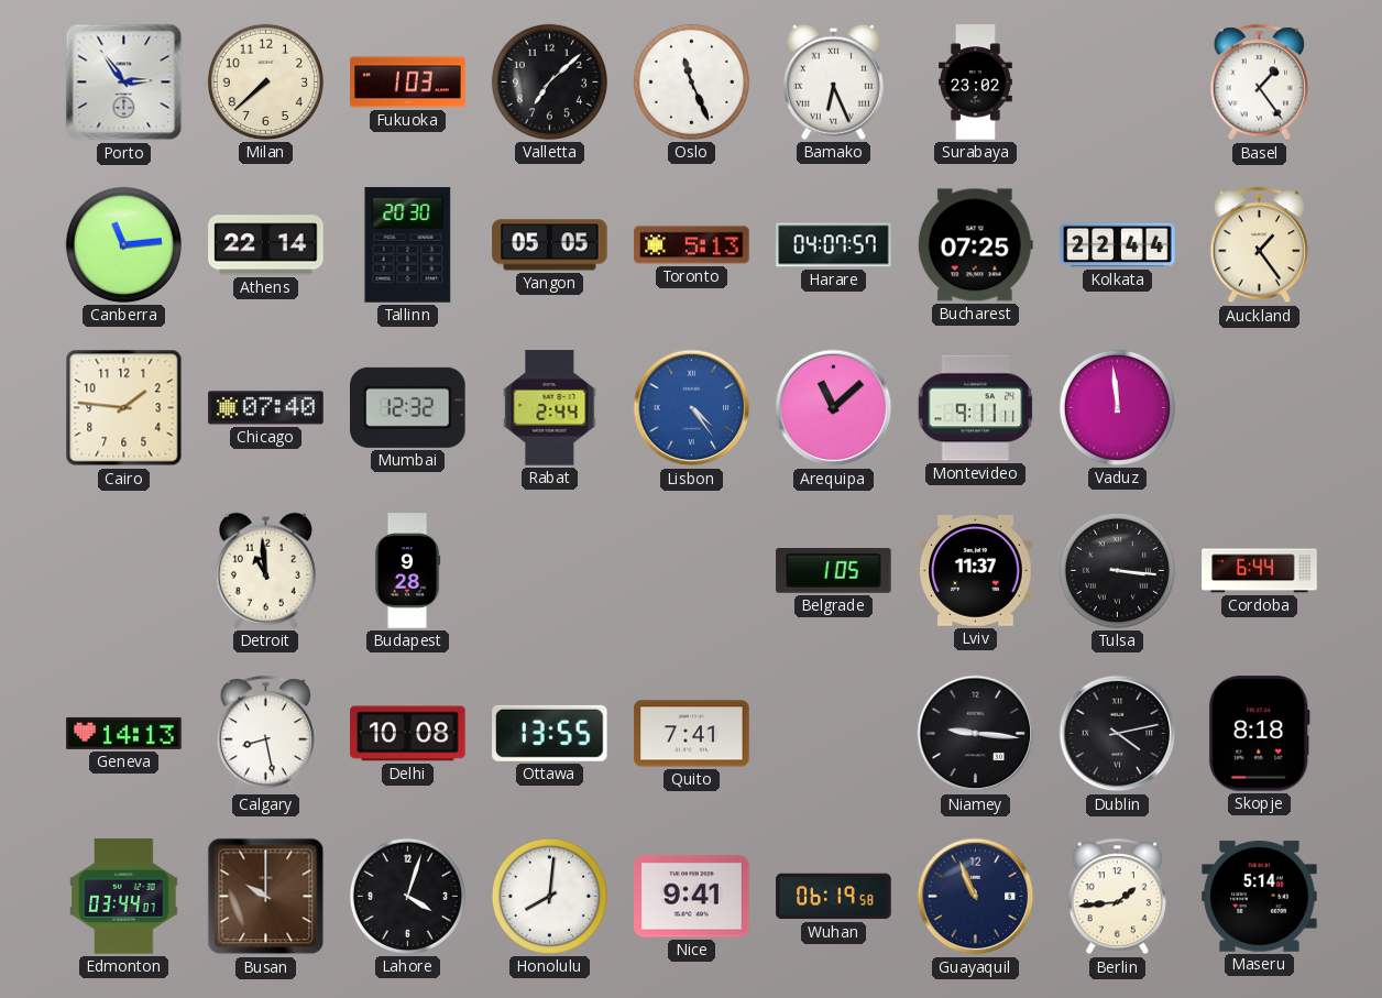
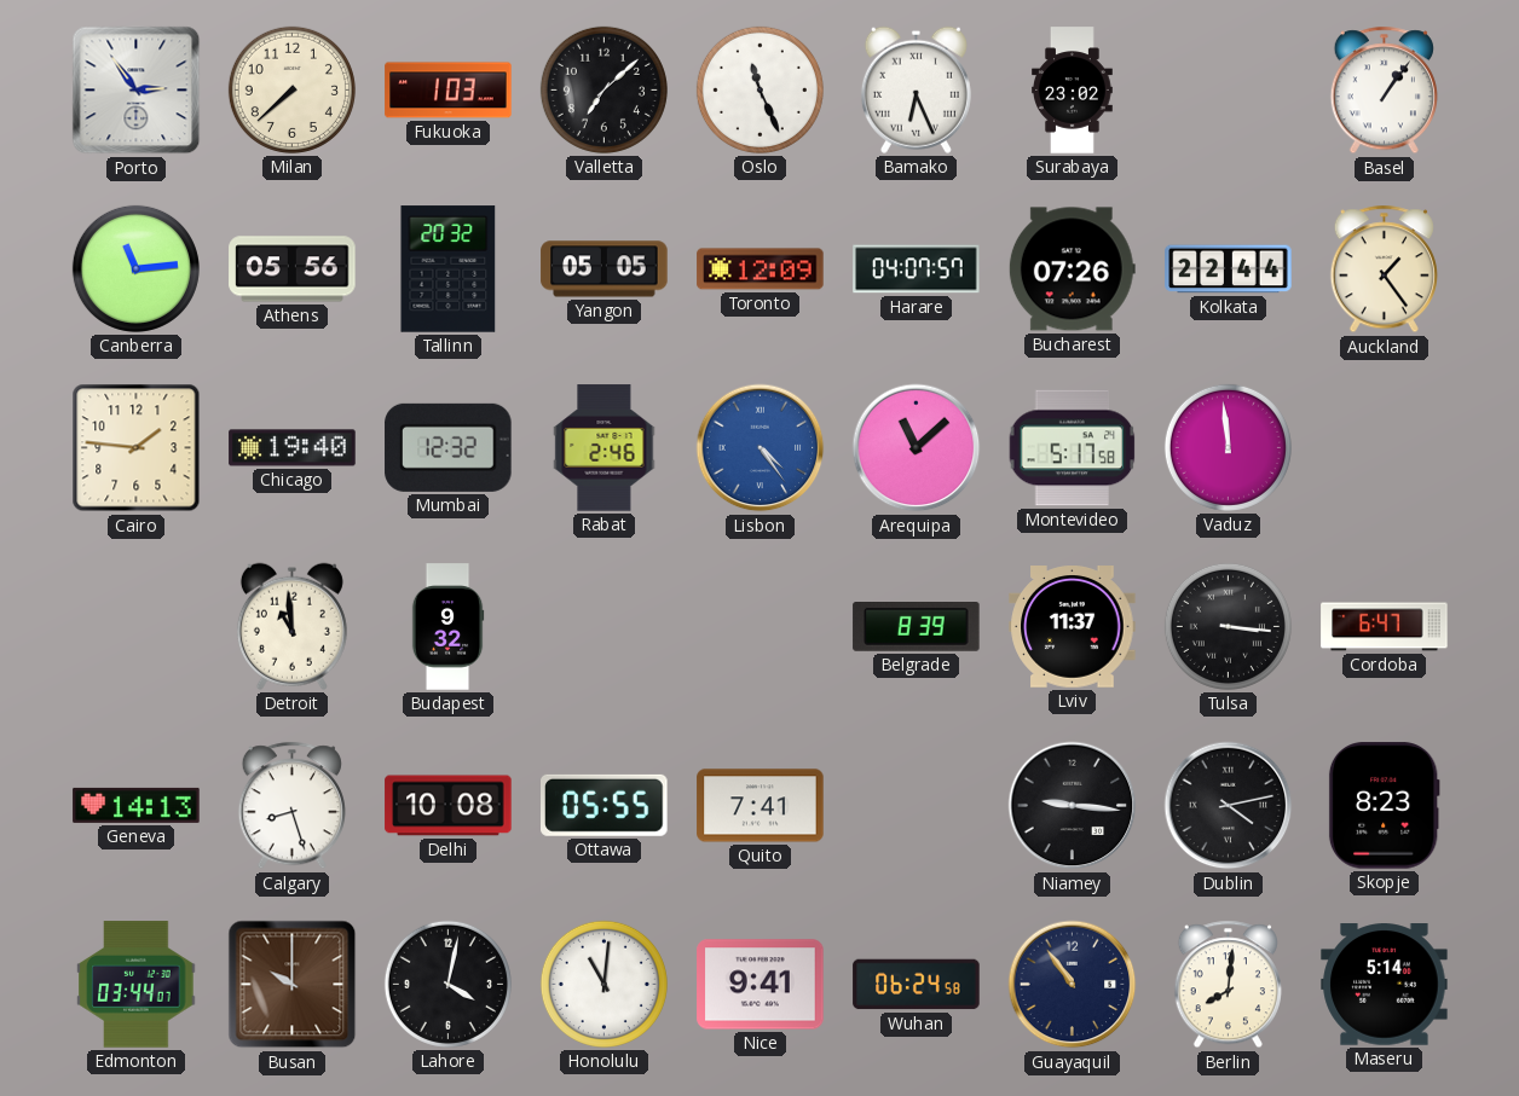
Basel: 1:24 -> 1:06 (1384, 91)
Athens: 22:14 -> 05:56 (293, 269)
Tallinn: 20:30 -> 20:32 (449, 269)
Toronto: 5:13 -> 12:09 (761, 269)
Bucharest: 07:25 -> 07:26 (1072, 269)
Chicago: 07:40 -> 19:40 (293, 448)
Rabat: 2:44 -> 2:46 (605, 448)
Montevideo: 9:11 -> 5:17 (1073, 448)
Budapest: 9:28 -> 9:32 (447, 627)
Belgrade: 1:05 -> 8:39 (917, 627)
Cordoba: 6:44 -> 6:47 (1385, 627)
Calgary: 8:28 -> 8:27 (291, 806)
Ottawa: 13:55 -> 05:55 (605, 805)
Skopje: 8:18 -> 8:23 (1384, 806)
Lahore: 4:03 -> 4:02 (447, 984)
Honolulu: 8:01 -> 11:01 (603, 984)
Wuhan: 06:19 -> 06:24 (917, 985)
Guayaquil: 10:56 -> 10:54 (1073, 985)
Berlin: 1:44 -> 8:01 (1228, 985)
